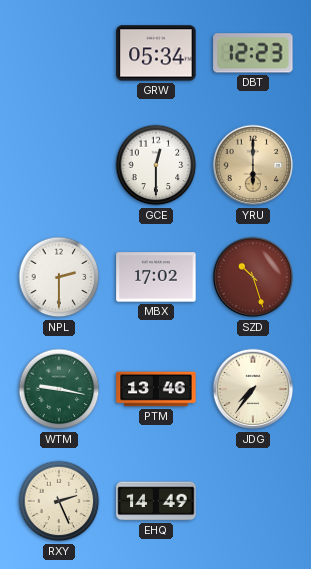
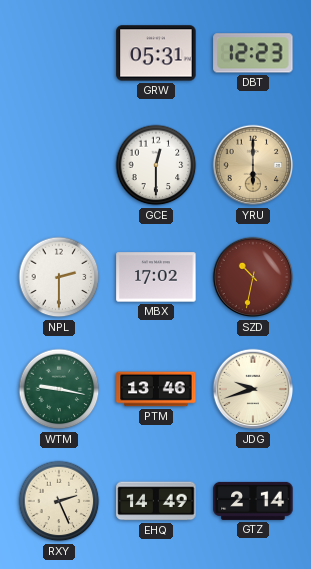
GRW: 05:34 -> 05:31 (156, 53)
SZD: 10:27 -> 10:32 (253, 277)
JDG: 7:36 -> 9:42 (253, 389)
GTZ: none -> 2:14 (253, 501)
